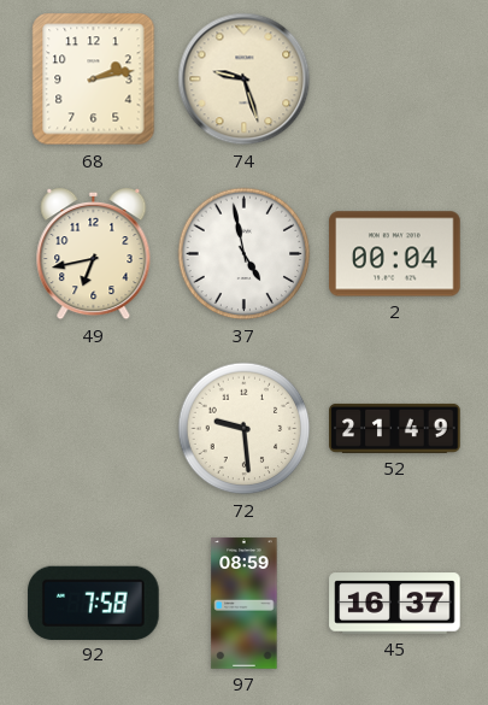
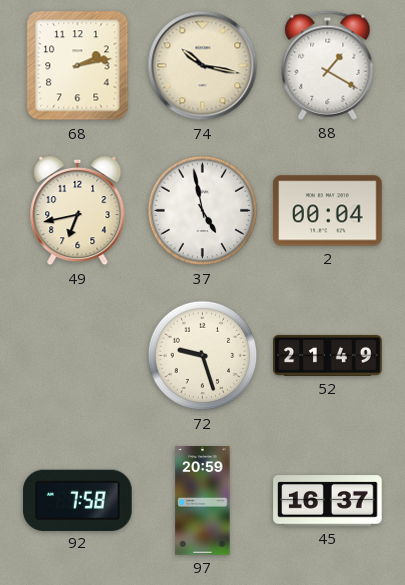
74: 9:27 -> 10:17 (203, 66)
88: none -> 1:20 (328, 65)
72: 9:29 -> 9:27 (203, 356)
97: 08:59 -> 20:59 (203, 501)
